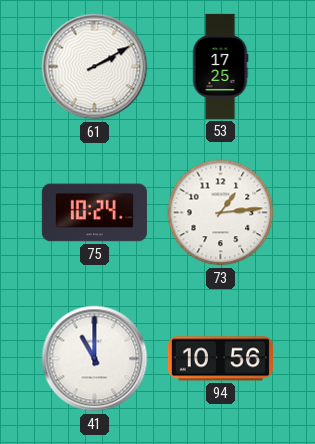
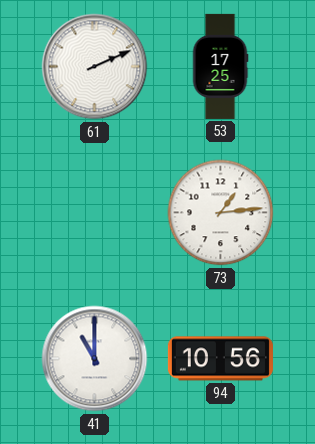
61: 2:10 -> 2:11 (95, 67)
75: 10:24 -> none (94, 213)
